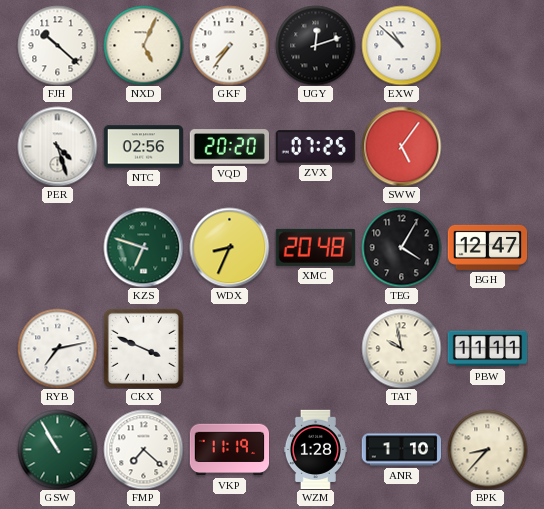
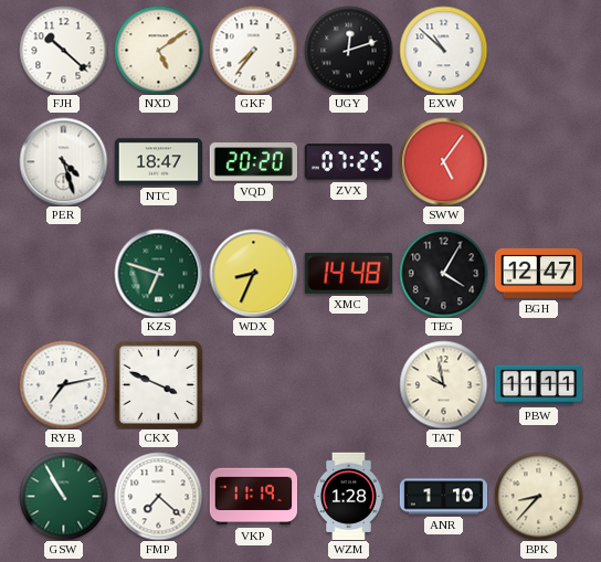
NXD: 5:04 -> 5:09 (158, 50)
NTC: 02:56 -> 18:47 (158, 162)
XMC: 20:48 -> 14:48 (348, 273)
